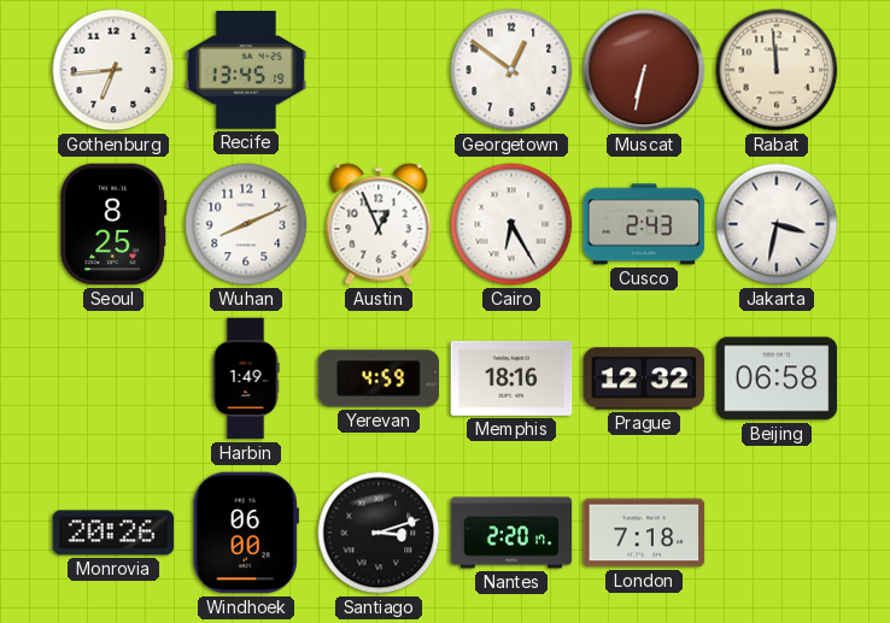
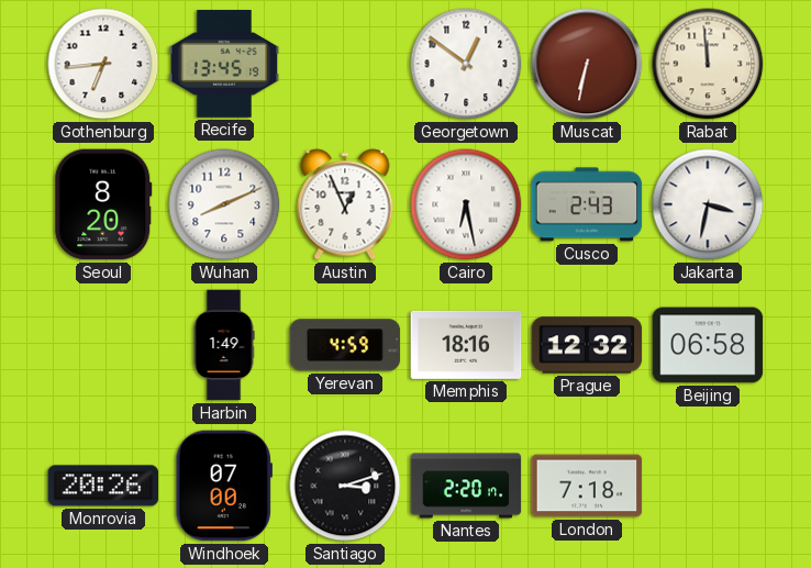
Seoul: 8:25 -> 8:20 (103, 204)
Cairo: 6:25 -> 6:28 (466, 204)
Windhoek: 06:00 -> 07:00 (224, 486)
